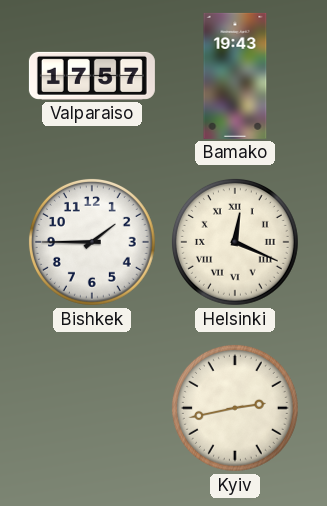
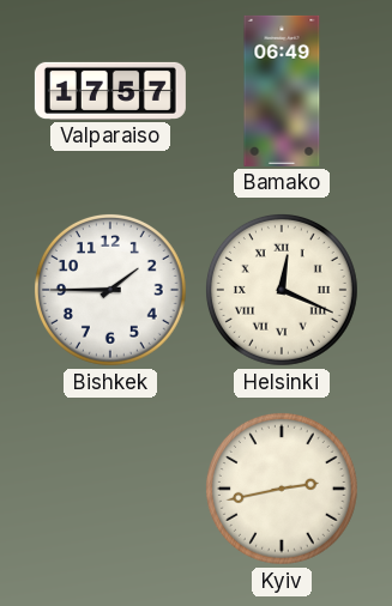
Bamako: 19:43 -> 06:49 (282, 91)
